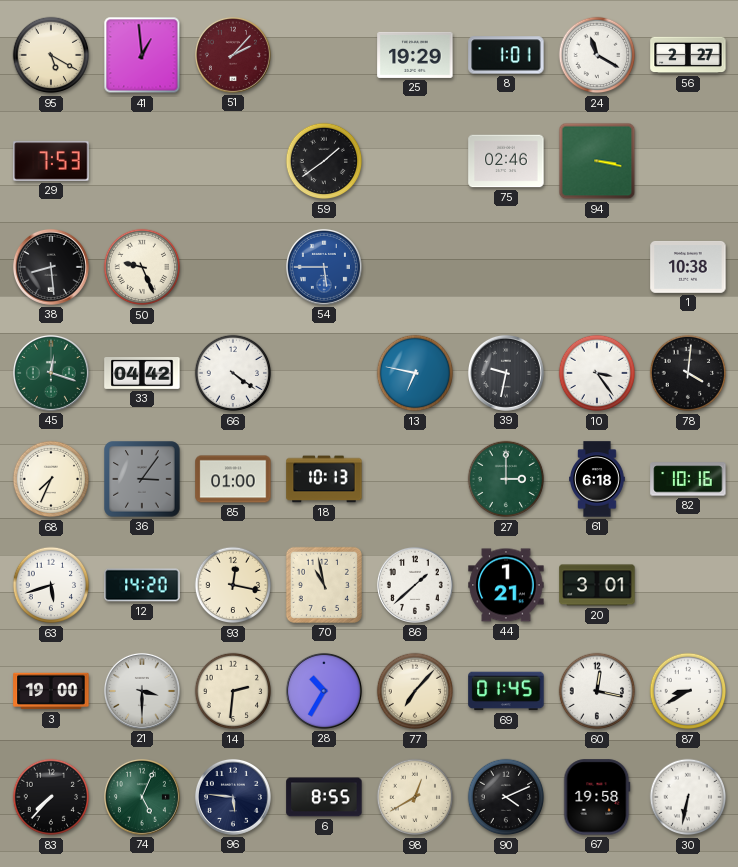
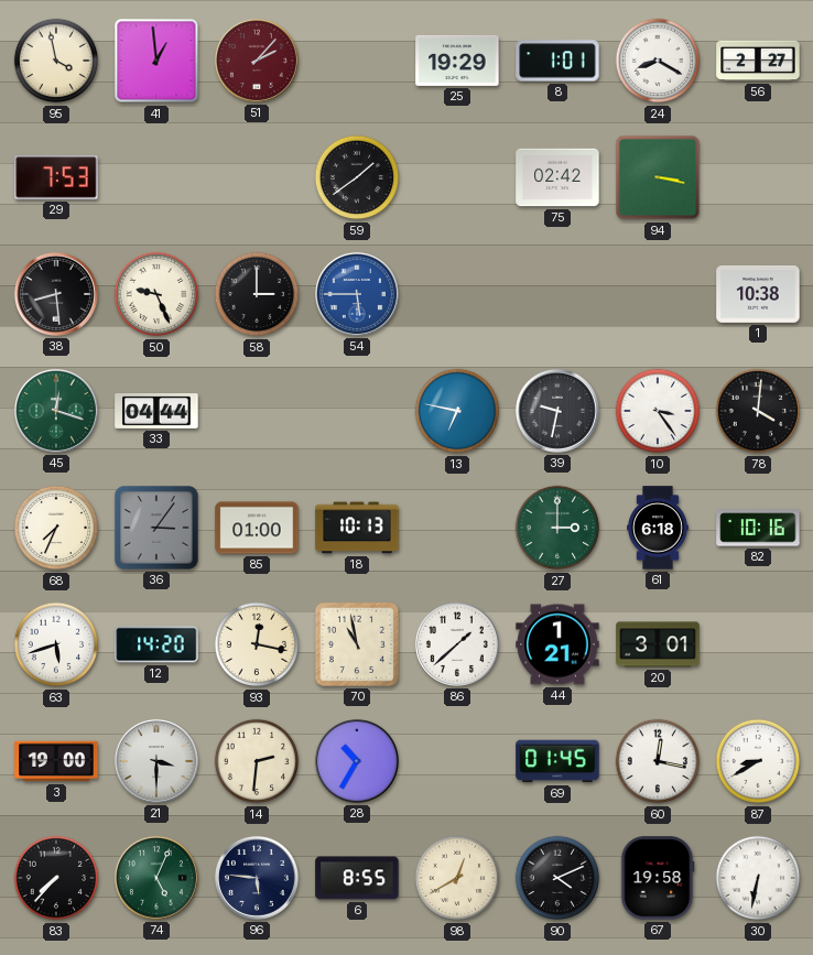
95: 5:20 -> 3:58 (56, 61)
24: 11:20 -> 8:20 (658, 61)
75: 02:46 -> 02:42 (557, 177)
58: none -> 3:00 (257, 294)
33: 04:42 -> 04:44 (156, 412)
66: 4:21 -> none (233, 373)
77: 7:07 -> none (415, 691)
